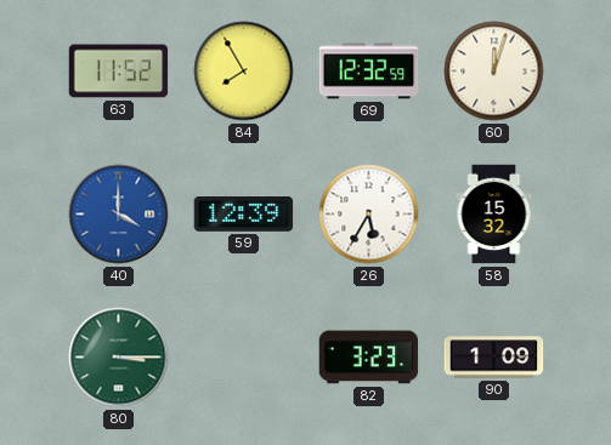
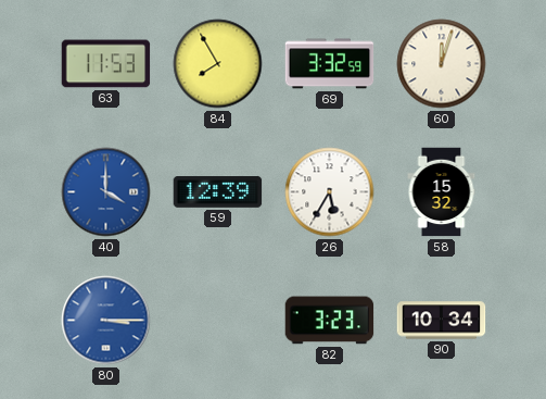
63: 11:52 -> 11:53 (106, 64)
69: 12:32 -> 3:32 (330, 64)
80 dial: green -> blue (106, 321)
90: 1:09 -> 10:34 (442, 321)
